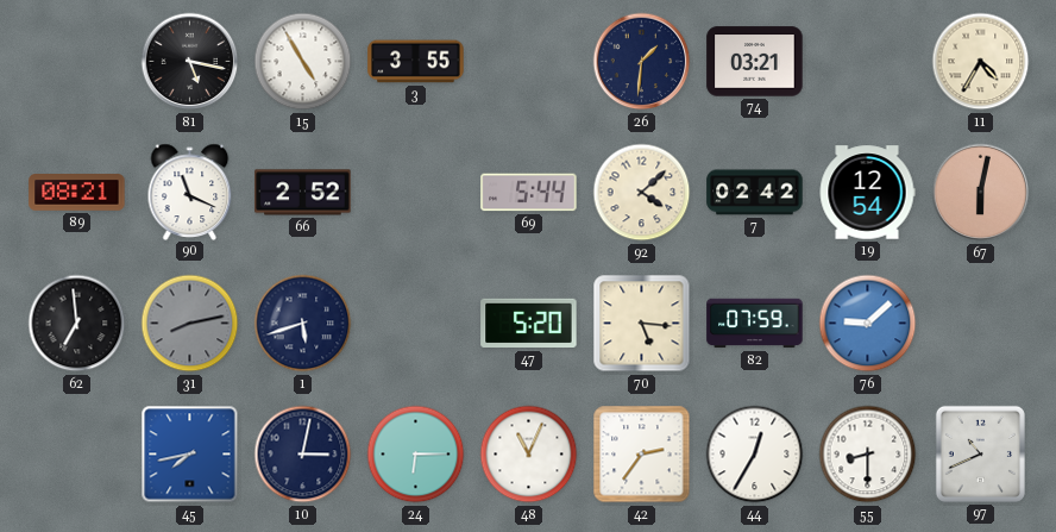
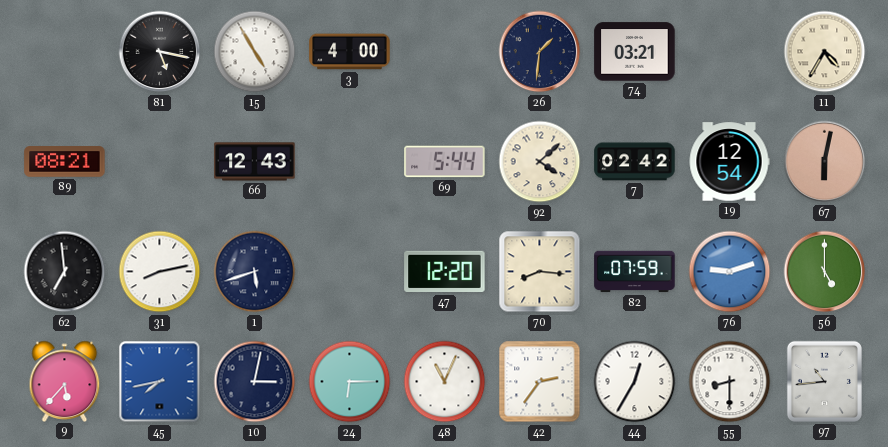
3: 3:55 -> 4:00 (350, 52)
90: 11:19 -> none (190, 192)
66: 2:52 -> 12:43 (255, 162)
31 dial: grey -> white (160, 272)
47: 5:20 -> 12:20 (445, 272)
70: 5:16 -> 8:16 (540, 272)
76: 9:08 -> 9:12 (730, 272)
56: none -> 5:00 (825, 272)
9: none -> 5:37 (65, 381)
97: 10:41 -> 10:44 (824, 381)
